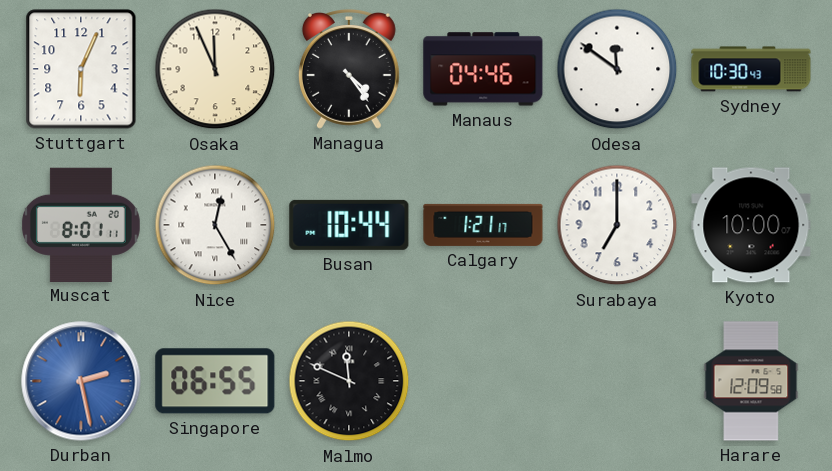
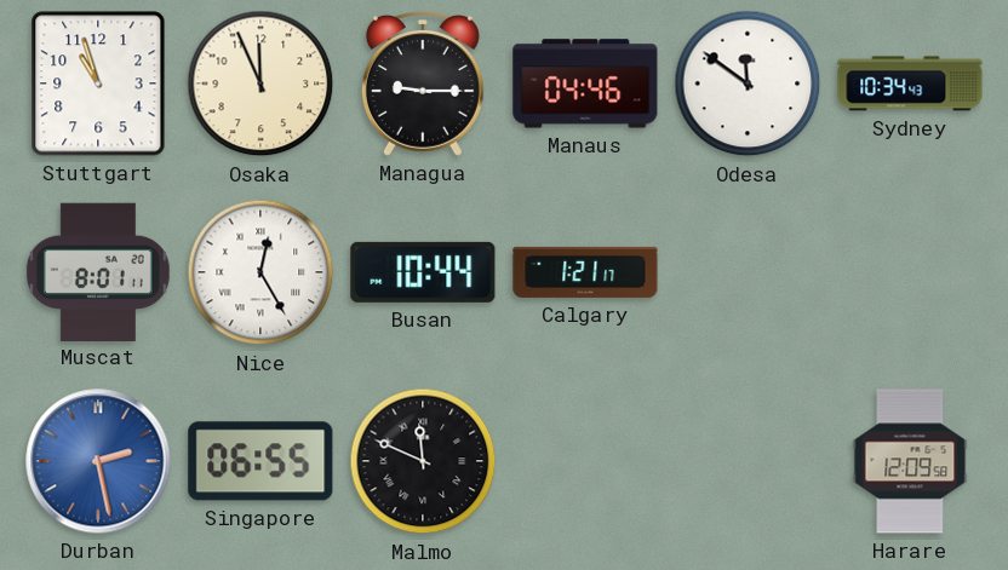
Stuttgart: 6:04 -> 10:57 (98, 84)
Managua: 4:24 -> 9:15 (423, 85)
Sydney: 10:30 -> 10:34 (910, 84)
Surabaya: 7:00 -> none (617, 225)
Kyoto: 10:00 -> none (751, 225)
